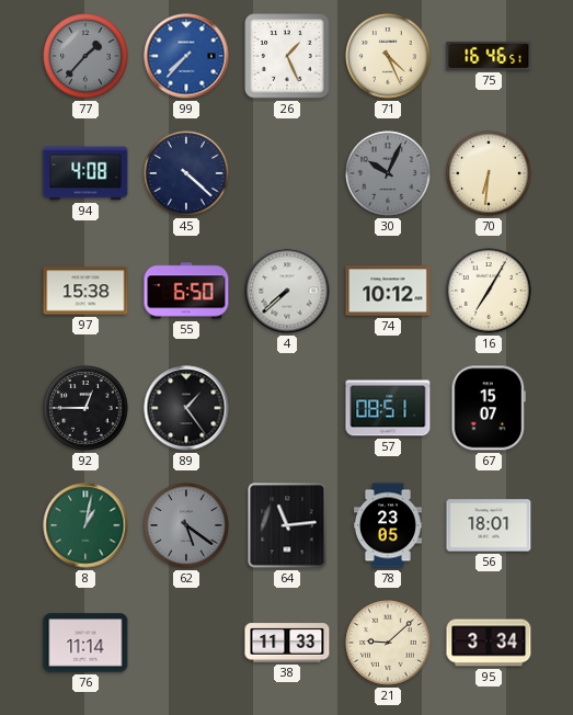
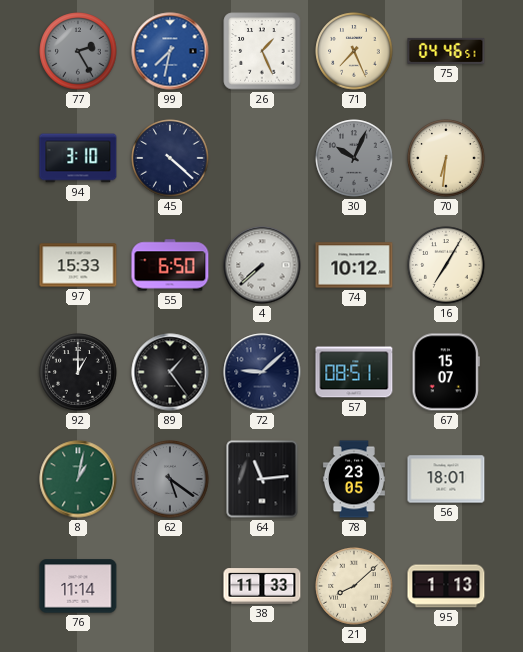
77: 1:37 -> 2:25 (78, 51)
99: 7:37 -> 7:32 (170, 51)
71: 4:26 -> 7:26 (354, 51)
75: 16:46 -> 04:46 (446, 51)
94: 4:08 -> 3:10 (78, 158)
97: 15:38 -> 15:33 (78, 265)
92: 12:45 -> 1:00 (78, 372)
72: none -> 9:08 (262, 372)
21: 9:08 -> 8:08 (354, 586)
95: 3:34 -> 1:13 (446, 586)
